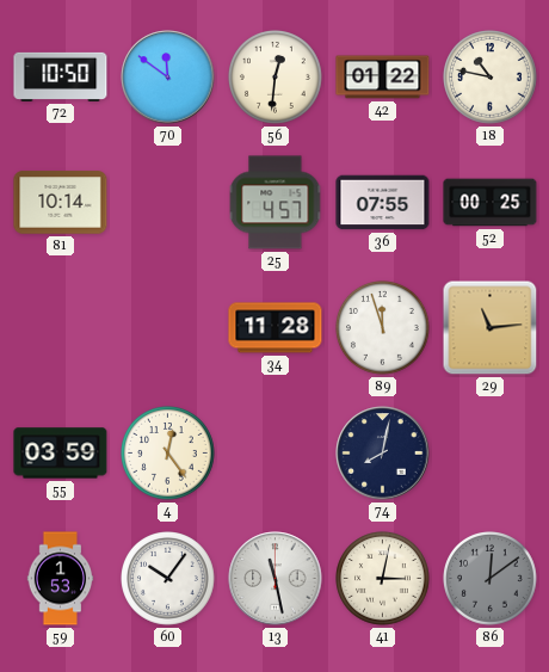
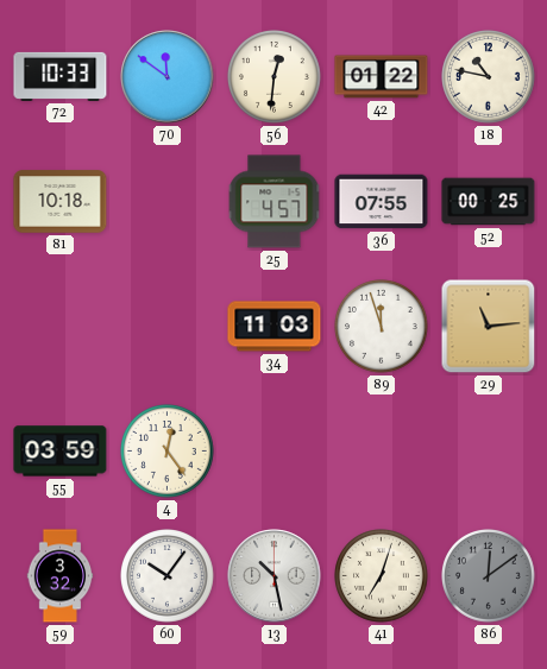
72: 10:50 -> 10:33 (61, 76)
81: 10:14 -> 10:18 (61, 202)
34: 11:28 -> 11:03 (275, 327)
74: 8:02 -> none (383, 454)
59: 1:53 -> 3:32 (61, 576)
13: 11:28 -> 10:28 (275, 576)
41: 3:02 -> 7:03 (382, 576)
